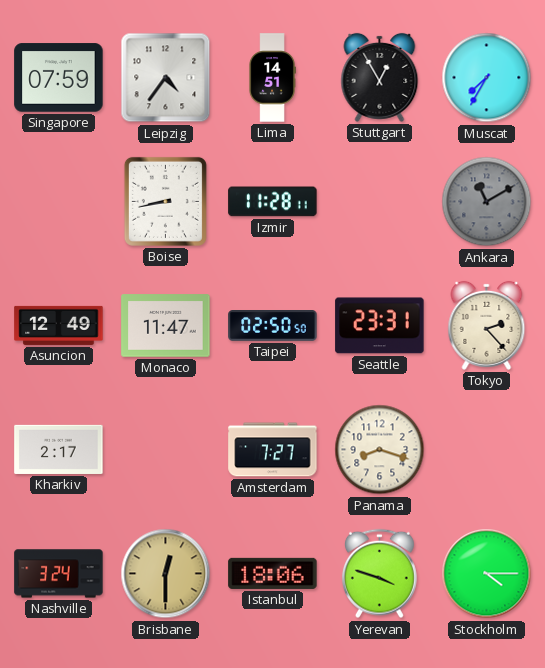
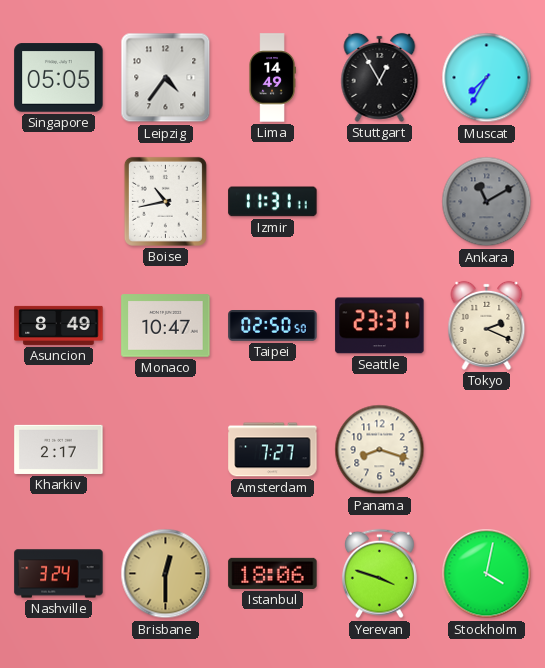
Singapore: 07:59 -> 05:05 (59, 78)
Lima: 14:51 -> 14:49 (272, 78)
Boise: 8:43 -> 10:43 (165, 201)
Izmir: 11:28 -> 11:31 (273, 202)
Asuncion: 12:49 -> 8:49 (59, 325)
Monaco: 11:47 -> 10:47 (166, 326)
Tokyo: 2:23 -> 2:19 (487, 325)
Stockholm: 4:15 -> 4:02 (487, 574)
